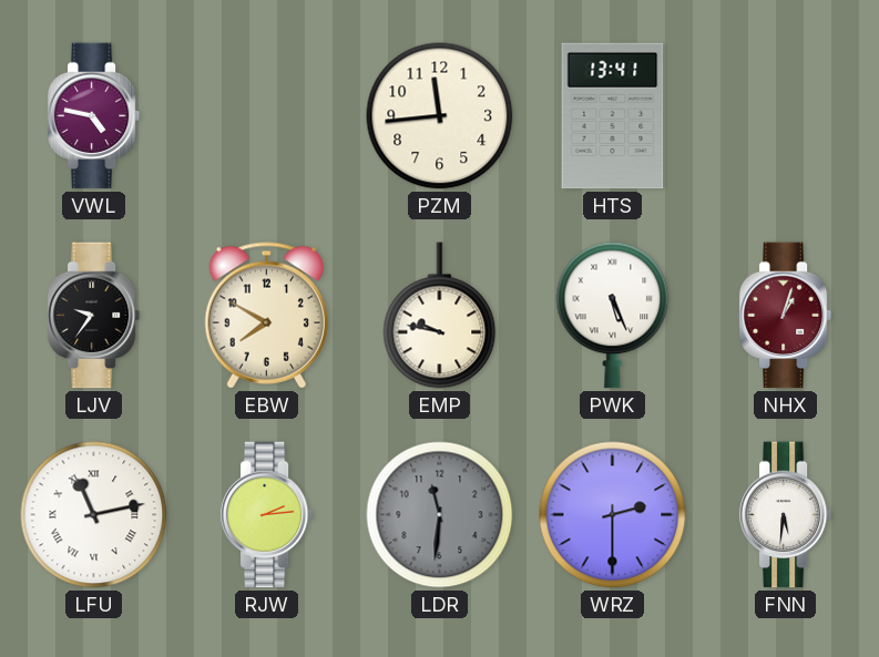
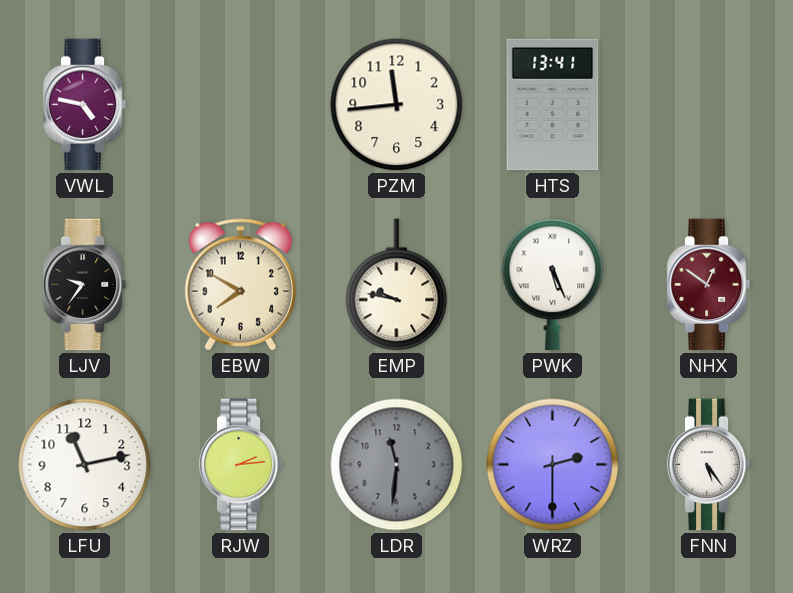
NHX: 1:03 -> 12:51 (709, 285)
LFU numerals: Roman -> Arabic (85, 465)
FNN: 5:31 -> 5:24 (709, 465)
